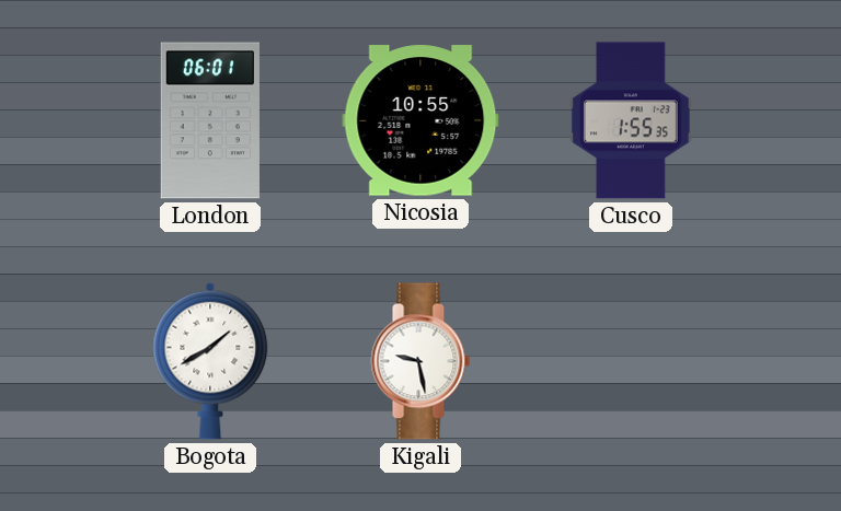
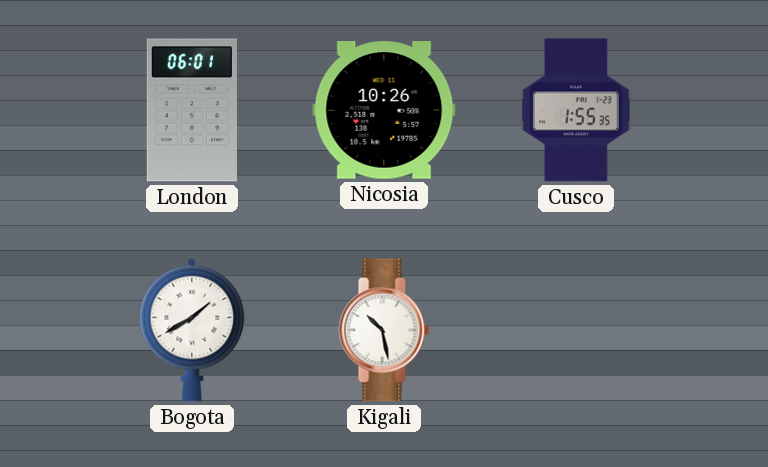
Nicosia: 10:55 -> 10:26 (384, 110)
Kigali: 9:28 -> 10:28 (384, 330)
